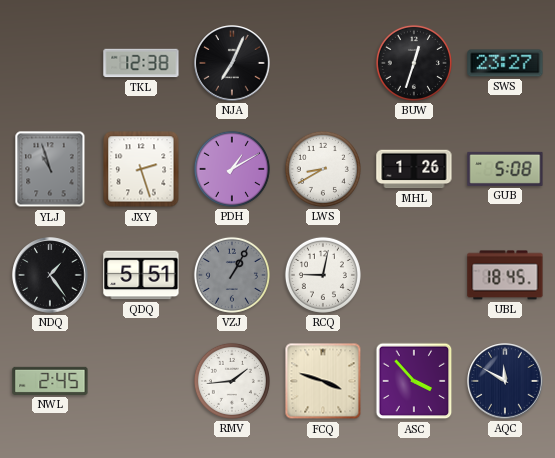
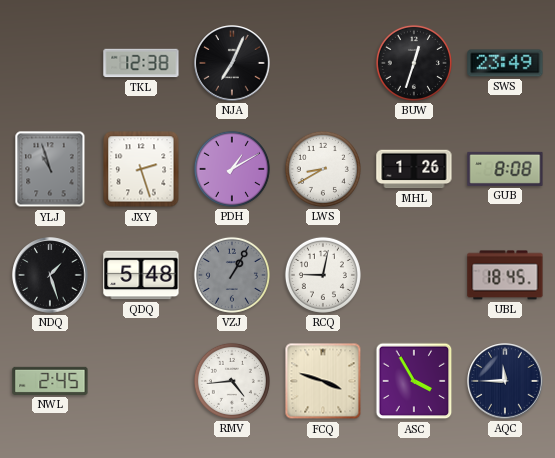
SWS: 23:27 -> 23:49 (505, 63)
GUB: 5:08 -> 8:08 (505, 169)
NDQ: 1:24 -> 1:27 (50, 275)
QDQ: 5:51 -> 5:48 (141, 275)
RMV: 1:44 -> 4:44 (232, 381)
ASC: 3:53 -> 3:55 (414, 381)
AQC: 11:50 -> 11:45 (505, 381)
